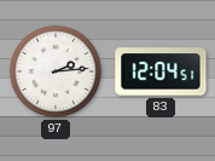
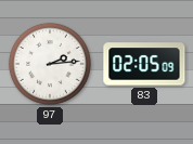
83: 12:04 -> 02:05 (144, 64)
